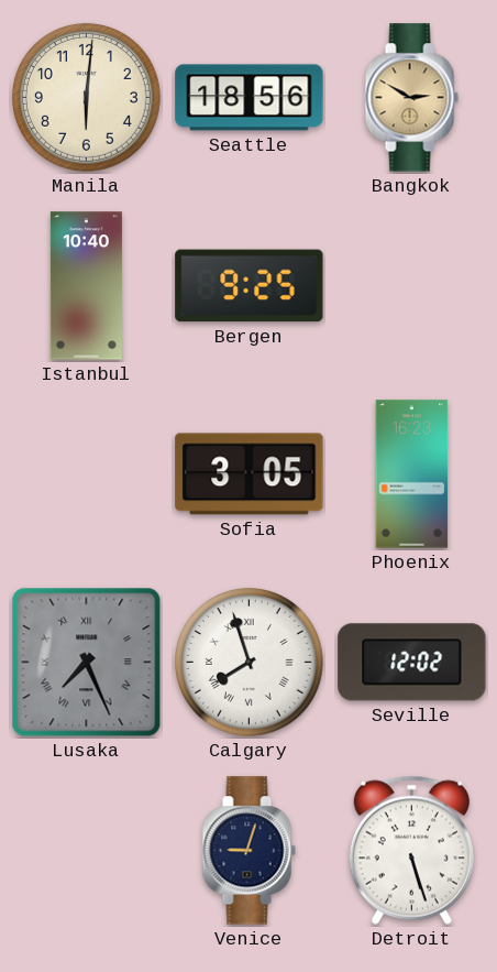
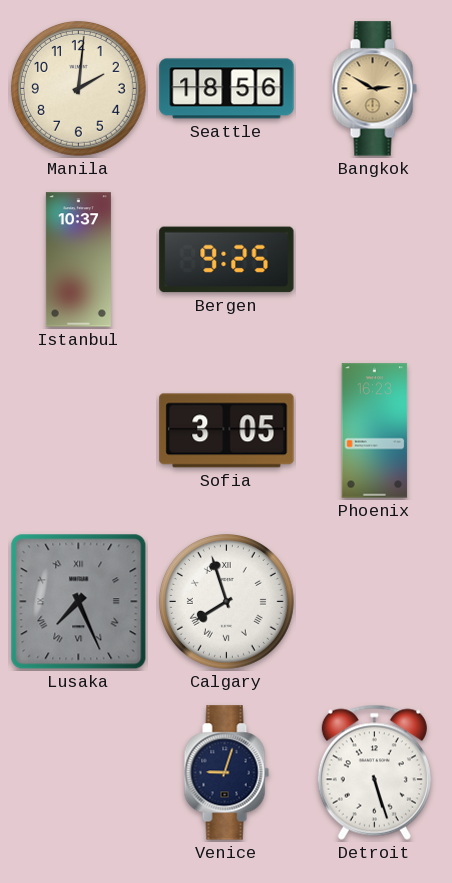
Manila: 6:01 -> 2:01 (78, 88)
Istanbul: 10:40 -> 10:37 (78, 260)
Seville: 12:02 -> none (412, 663)
